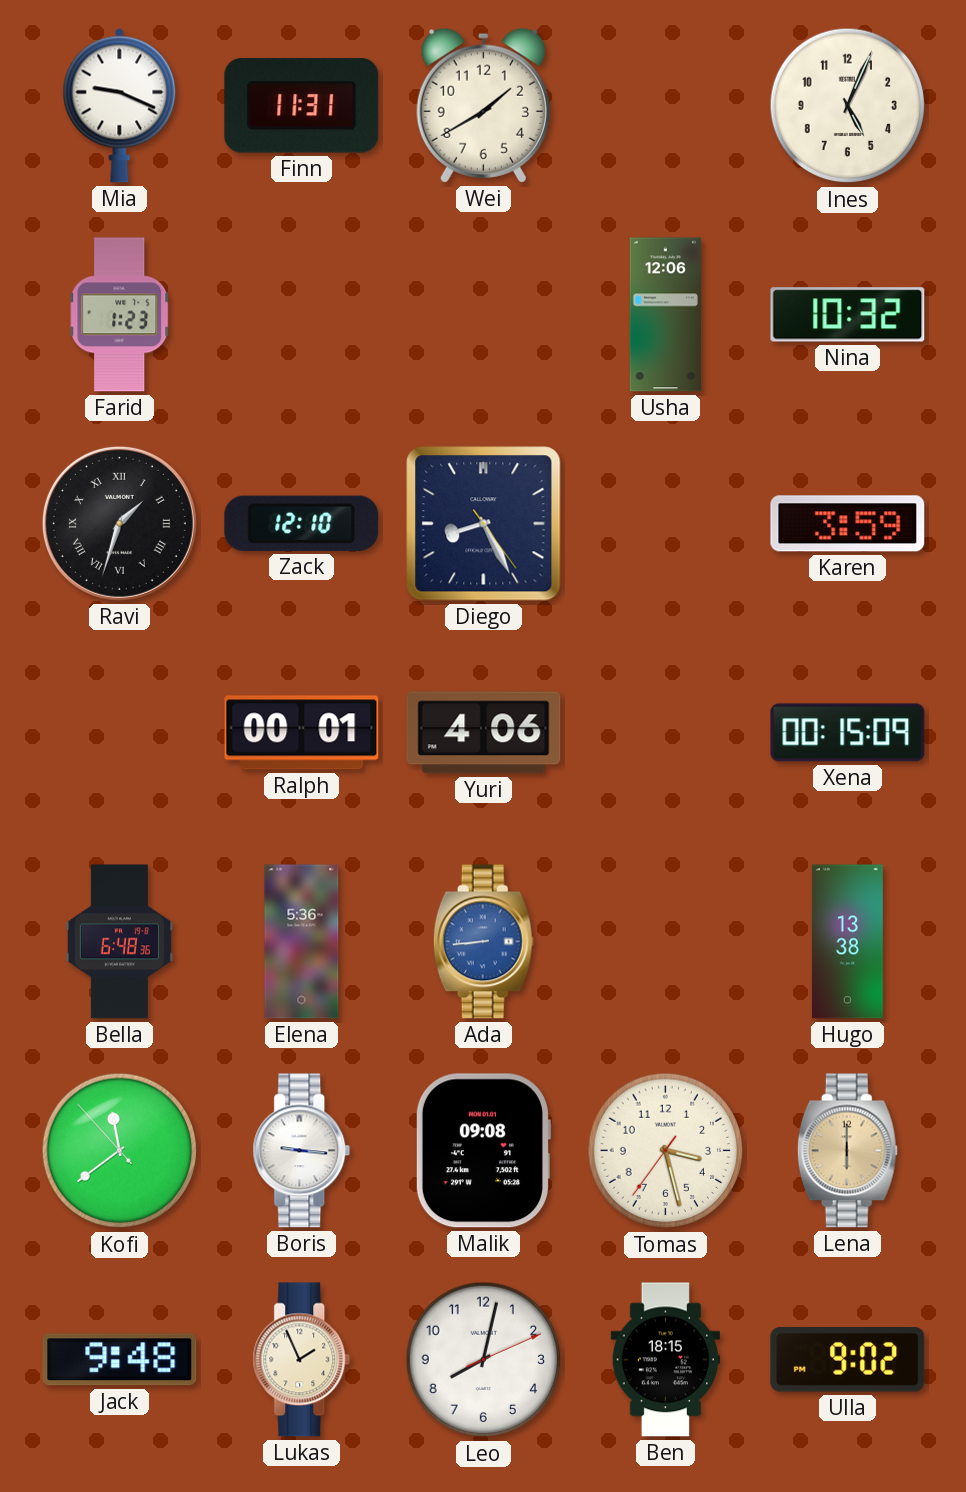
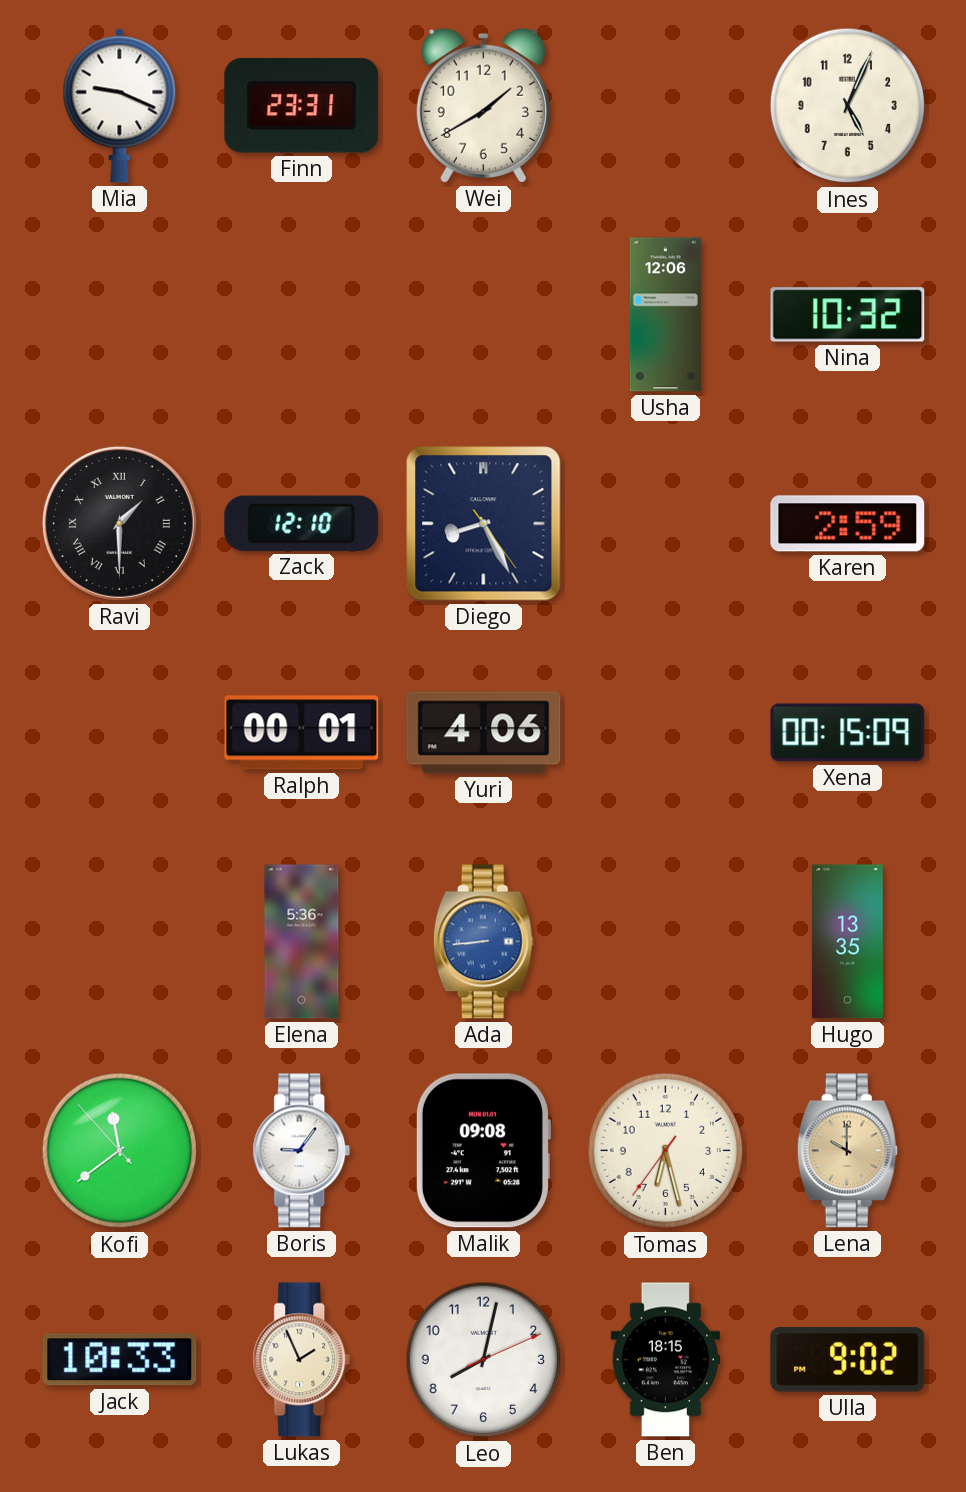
Finn: 11:31 -> 23:31 (302, 106)
Farid: 1:23 -> none (120, 315)
Ravi: 1:33 -> 1:30 (119, 523)
Karen: 3:59 -> 2:59 (848, 524)
Bella: 6:48 -> none (119, 942)
Hugo: 13:38 -> 13:35 (847, 942)
Boris: 9:16 -> 9:06 (302, 1151)
Tomas: 3:27 -> 6:27 (666, 1151)
Lena: 6:00 -> 10:00 (847, 1151)
Jack: 9:48 -> 10:33 (120, 1360)
